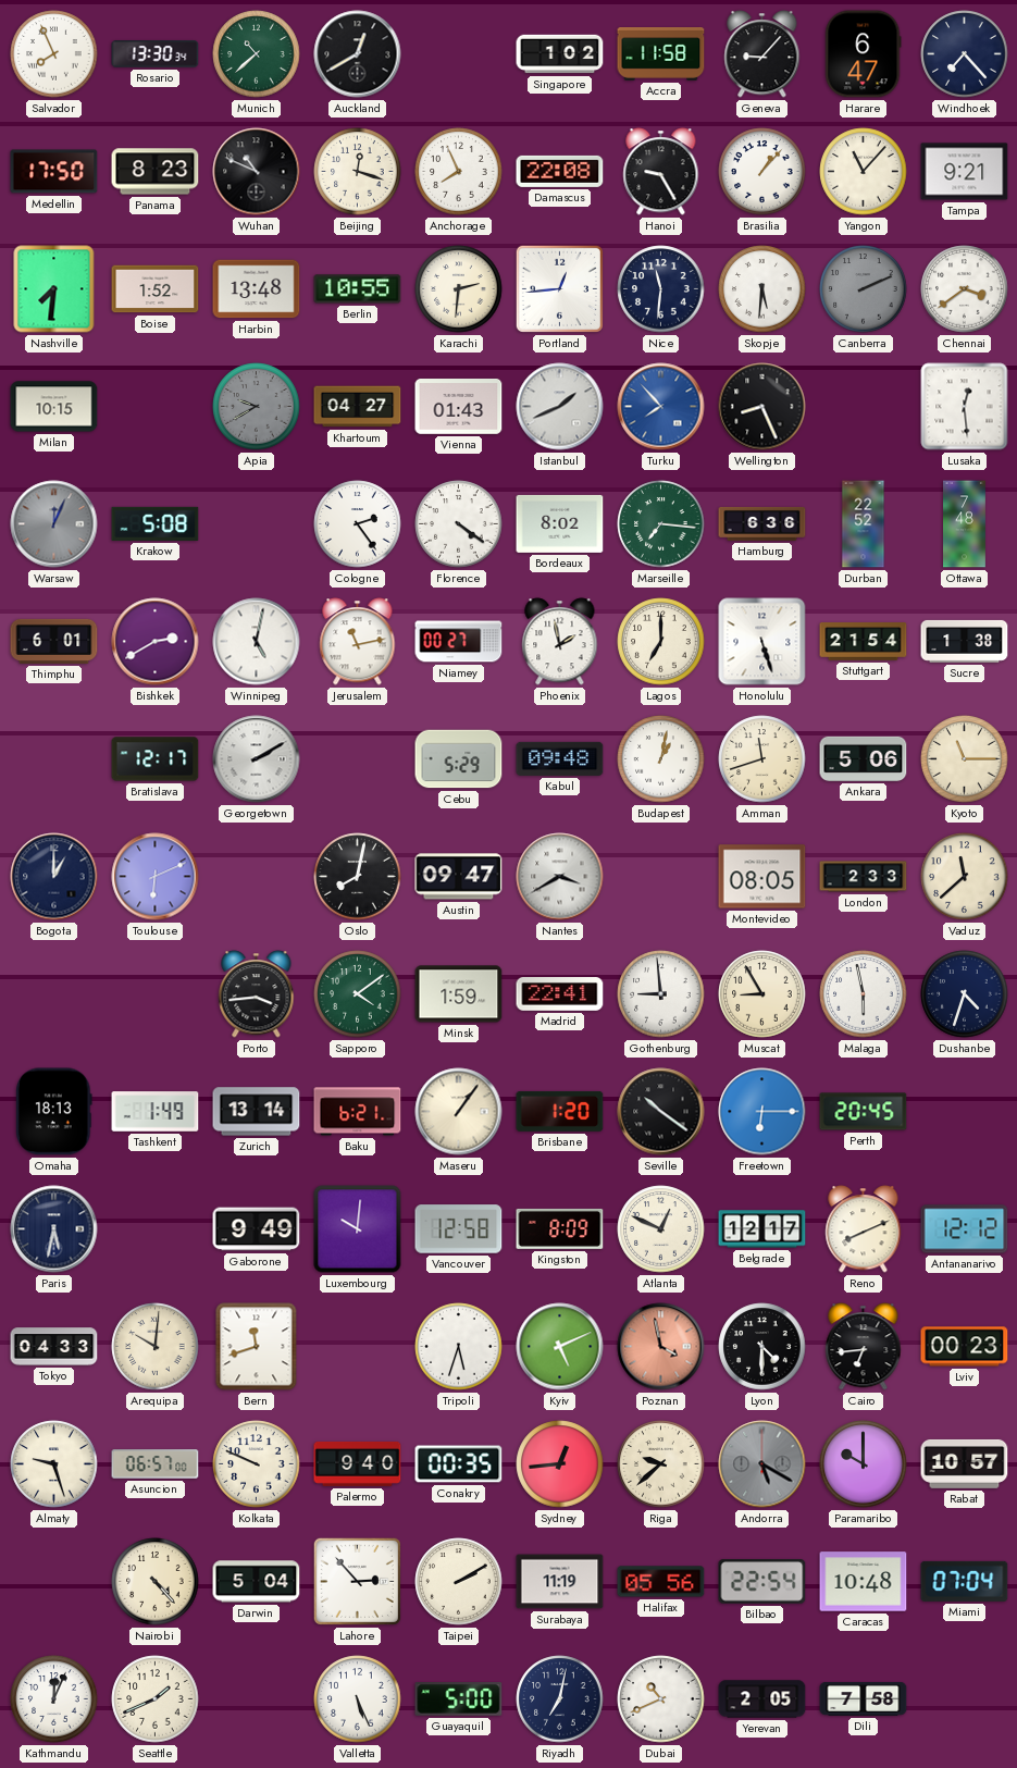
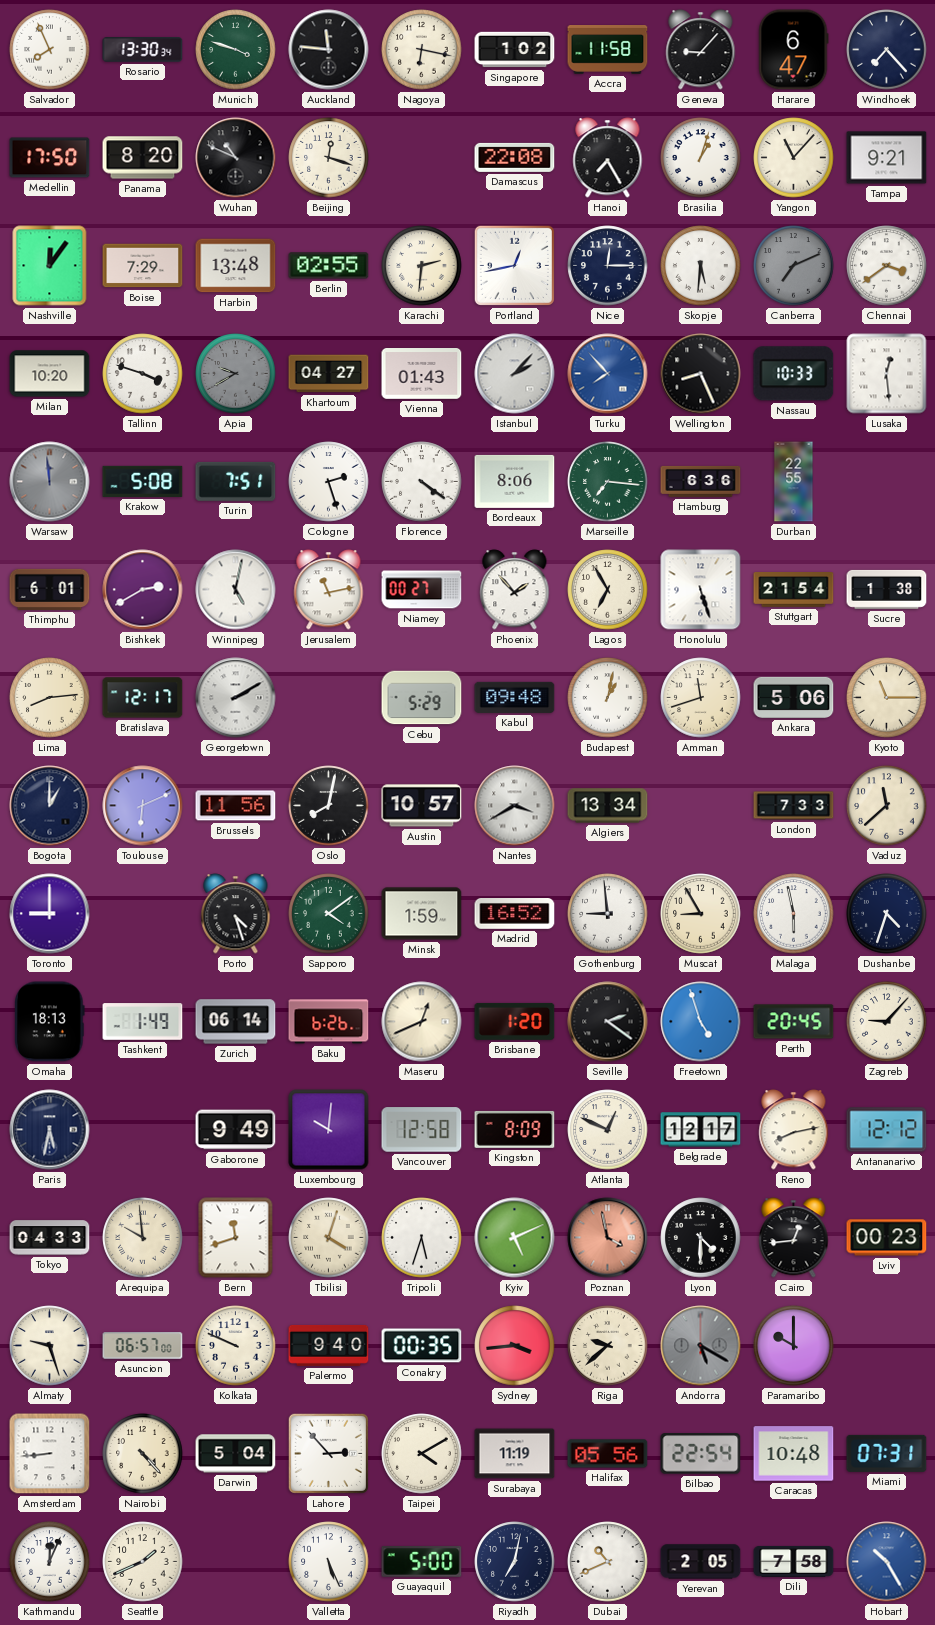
Munich: 10:38 -> 3:48 (236, 50)
Auckland: 12:40 -> 11:46 (329, 50)
Nagoya: none -> 6:17 (422, 50)
Panama: 8:23 -> 8:20 (143, 158)
Anchorage: 7:56 -> none (459, 172)
Hanoi: 9:25 -> 7:25 (608, 158)
Brasilia: 1:07 -> 1:03 (701, 158)
Nashville: 7:31 -> 12:06 (50, 266)
Boise: 1:52 -> 7:29 (143, 266)
Berlin: 10:55 -> 02:55 (329, 266)
Portland: 12:44 -> 12:43 (514, 265)
Nice: 11:31 -> 12:15 (608, 266)
Canberra: 2:11 -> 7:11 (794, 266)
Milan: 10:15 -> 10:20 (50, 374)
Tallinn: none -> 3:48 (143, 374)
Istanbul: 1:41 -> 2:07 (515, 374)
Nassau: none -> 10:33 (794, 374)
Warsaw: 12:04 -> 11:59 (50, 482)
Turin: none -> 7:51 (236, 481)
Cologne: 2:24 -> 2:27 (329, 482)
Bordeaux: 8:02 -> 8:06 (515, 481)
Durban: 22:52 -> 22:55 (794, 482)
Ottawa: 7:48 -> none (965, 524)
Phoenix: 1:58 -> 1:53 (515, 590)
Lagos: 7:00 -> 6:55 (608, 590)
Lima: none -> 8:14 (50, 698)
Brussels: none -> 11:56 (236, 806)
Austin: 09:47 -> 10:57 (422, 806)
Algiers: none -> 13:34 (608, 806)
Montevideo: 08:05 -> none (762, 877)
London: 2:33 -> 7:33 (794, 806)
Toronto: none -> 9:00 (50, 914)
Porto: 3:44 -> 4:27 (236, 914)
Madrid: 22:41 -> 16:52 (515, 914)
Zurich: 13:14 -> 06:14 (236, 1022)
Baku: 6:21 -> 6:26 (329, 1022)
Maseru: 1:06 -> 12:41 (422, 1022)
Seville: 10:21 -> 2:21 (608, 1022)
Freetown: 6:15 -> 4:57 (701, 1022)
Zagreb: none -> 9:07 (887, 1022)
Reno: 8:11 -> 8:13 (794, 1130)
Arequipa: 10:01 -> 9:59 (143, 1238)
Tbilisi: none -> 4:03 (329, 1238)
Cairo: 6:44 -> 12:44 (794, 1238)
Sydney: 12:44 -> 3:44 (515, 1346)
Rabat: 10:57 -> none (965, 1463)
Amsterdam: none -> 8:44 (50, 1454)
Taipei: 2:10 -> 4:10 (422, 1454)
Miami: 07:04 -> 07:31 (887, 1453)
Hobart: none -> 10:25 (887, 1562)
